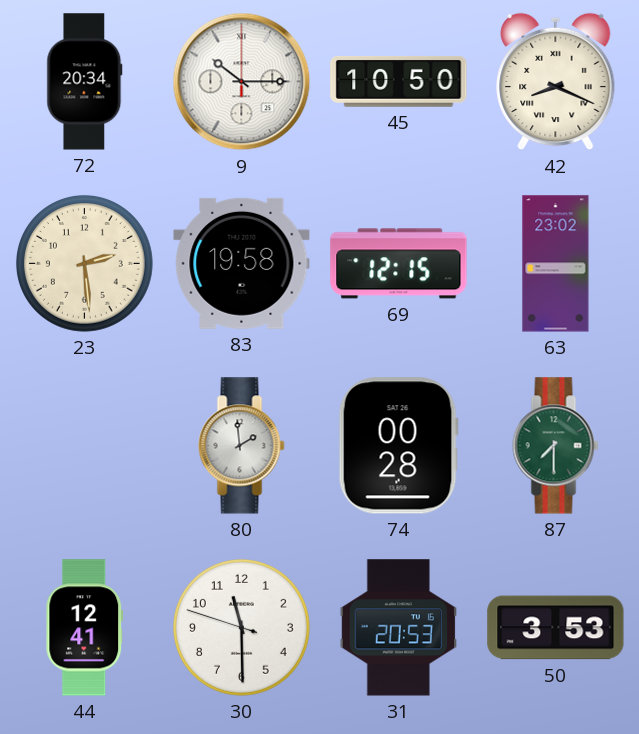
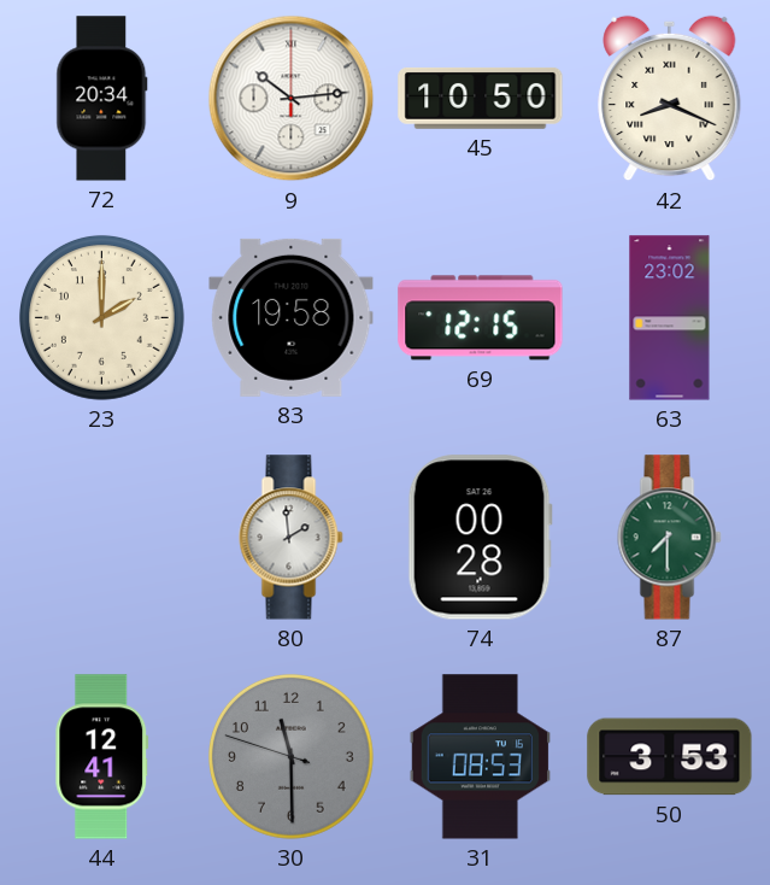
9: 10:15 -> 10:14 (292, 99)
23: 2:29 -> 2:00 (101, 317)
30 dial: white -> grey (290, 756)
31: 20:53 -> 08:53 (480, 757)
